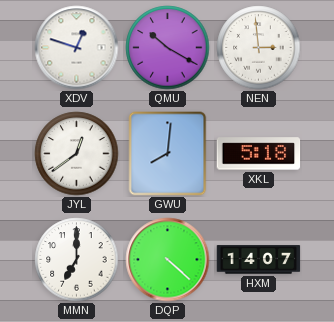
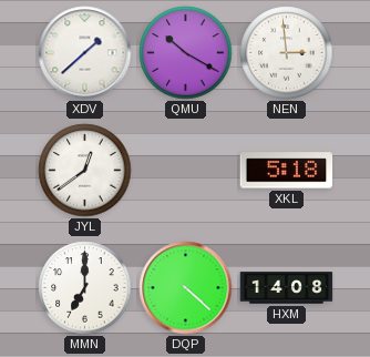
XDV: 12:48 -> 1:38 (85, 53)
GWU: 8:01 -> none (168, 154)
HXM: 14:07 -> 14:08 (287, 288)
